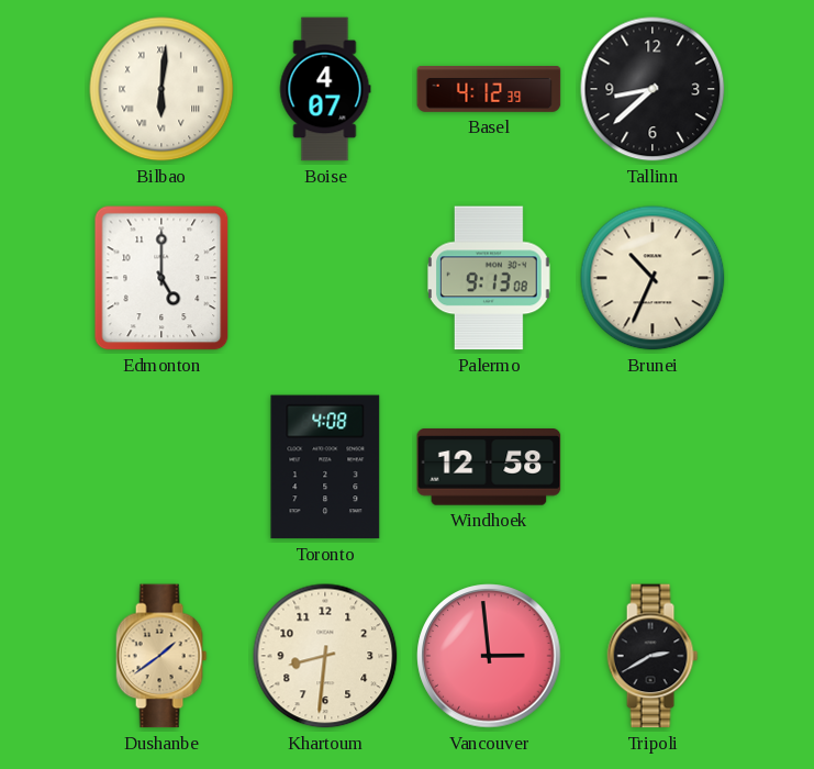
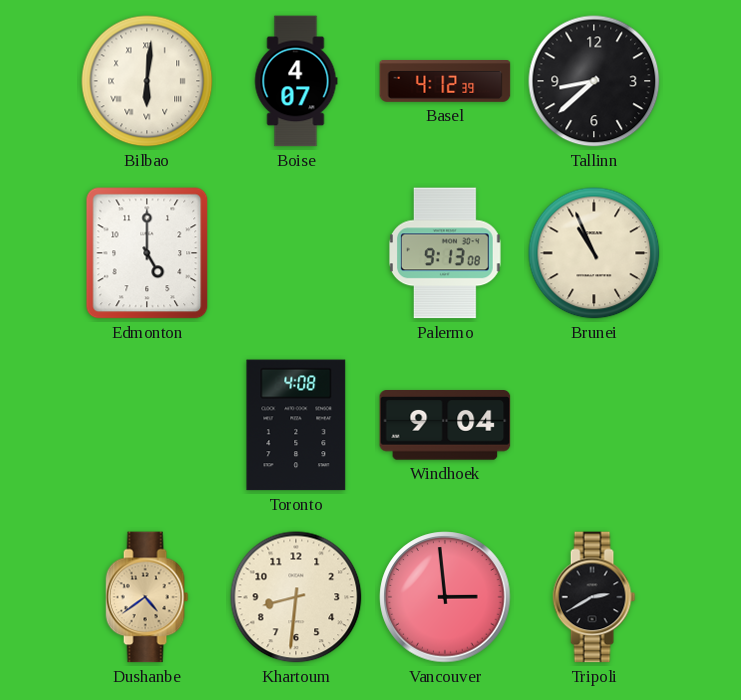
Brunei: 10:34 -> 10:56 (594, 253)
Windhoek: 12:58 -> 9:04 (445, 425)
Dushanbe: 1:39 -> 4:39 (147, 597)
